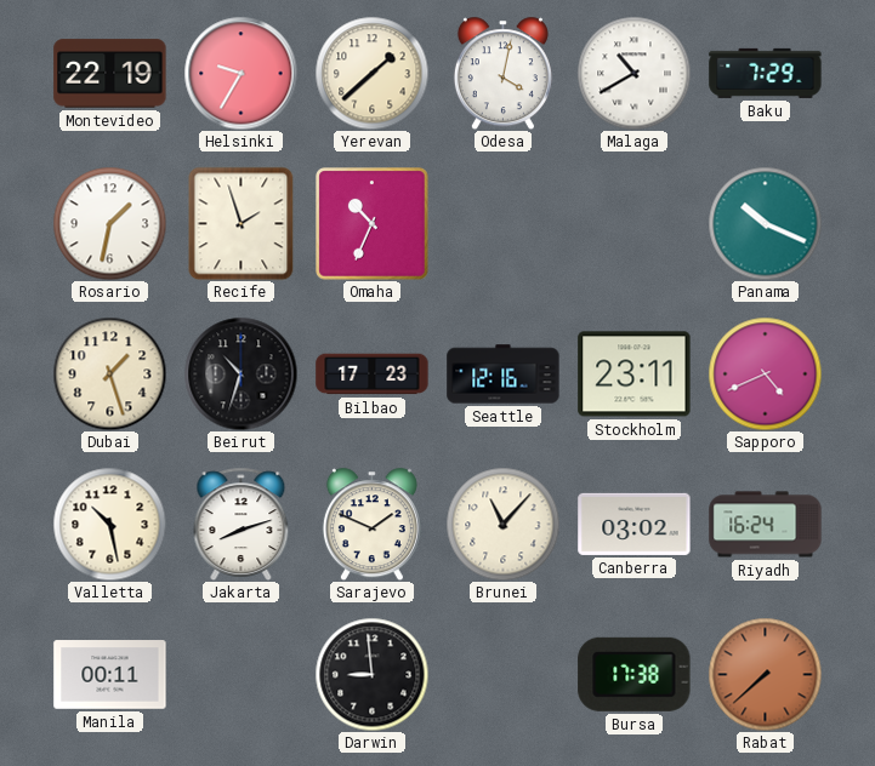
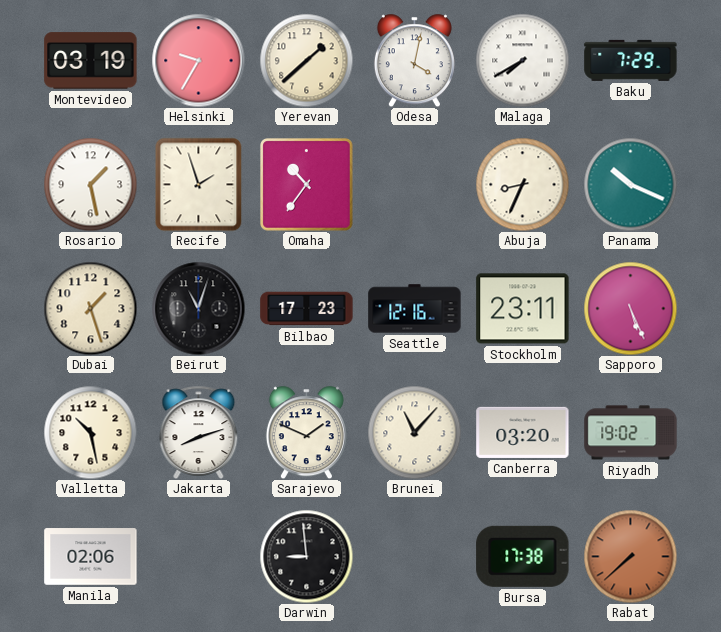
Montevideo: 22:19 -> 03:19 (91, 61)
Malaga: 10:40 -> 7:40 (522, 60)
Rosario: 1:32 -> 1:28 (90, 184)
Omaha: 10:34 -> 10:36 (307, 185)
Abuja: none -> 8:34 (522, 184)
Beirut: 10:33 -> 11:03 (198, 308)
Sapporo: 4:41 -> 5:26 (630, 308)
Canberra: 03:02 -> 03:20 (523, 432)
Riyadh: 16:24 -> 19:02 (631, 433)
Manila: 00:11 -> 02:06 (91, 557)
